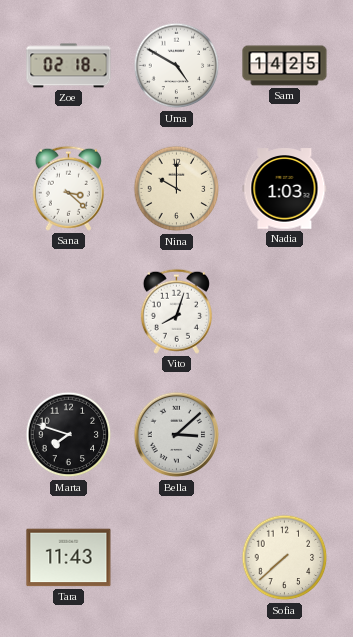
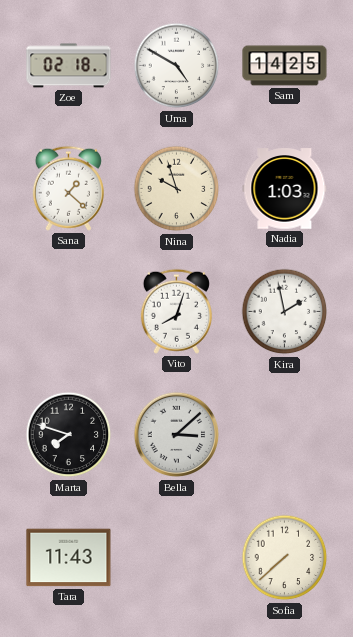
Sana: 3:22 -> 1:22 (68, 188)
Nina: 10:00 -> 9:57 (177, 189)
Kira: none -> 1:58 (285, 312)
